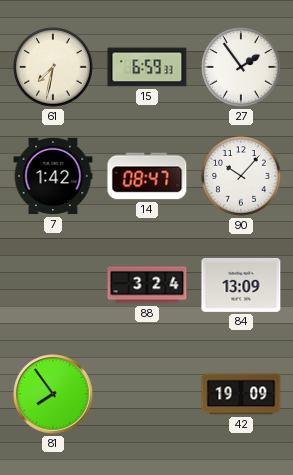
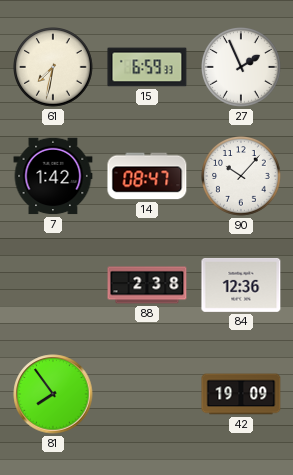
27: 1:54 -> 1:56 (242, 68)
88: 3:24 -> 2:38 (147, 285)
84: 13:09 -> 12:36 (241, 285)
